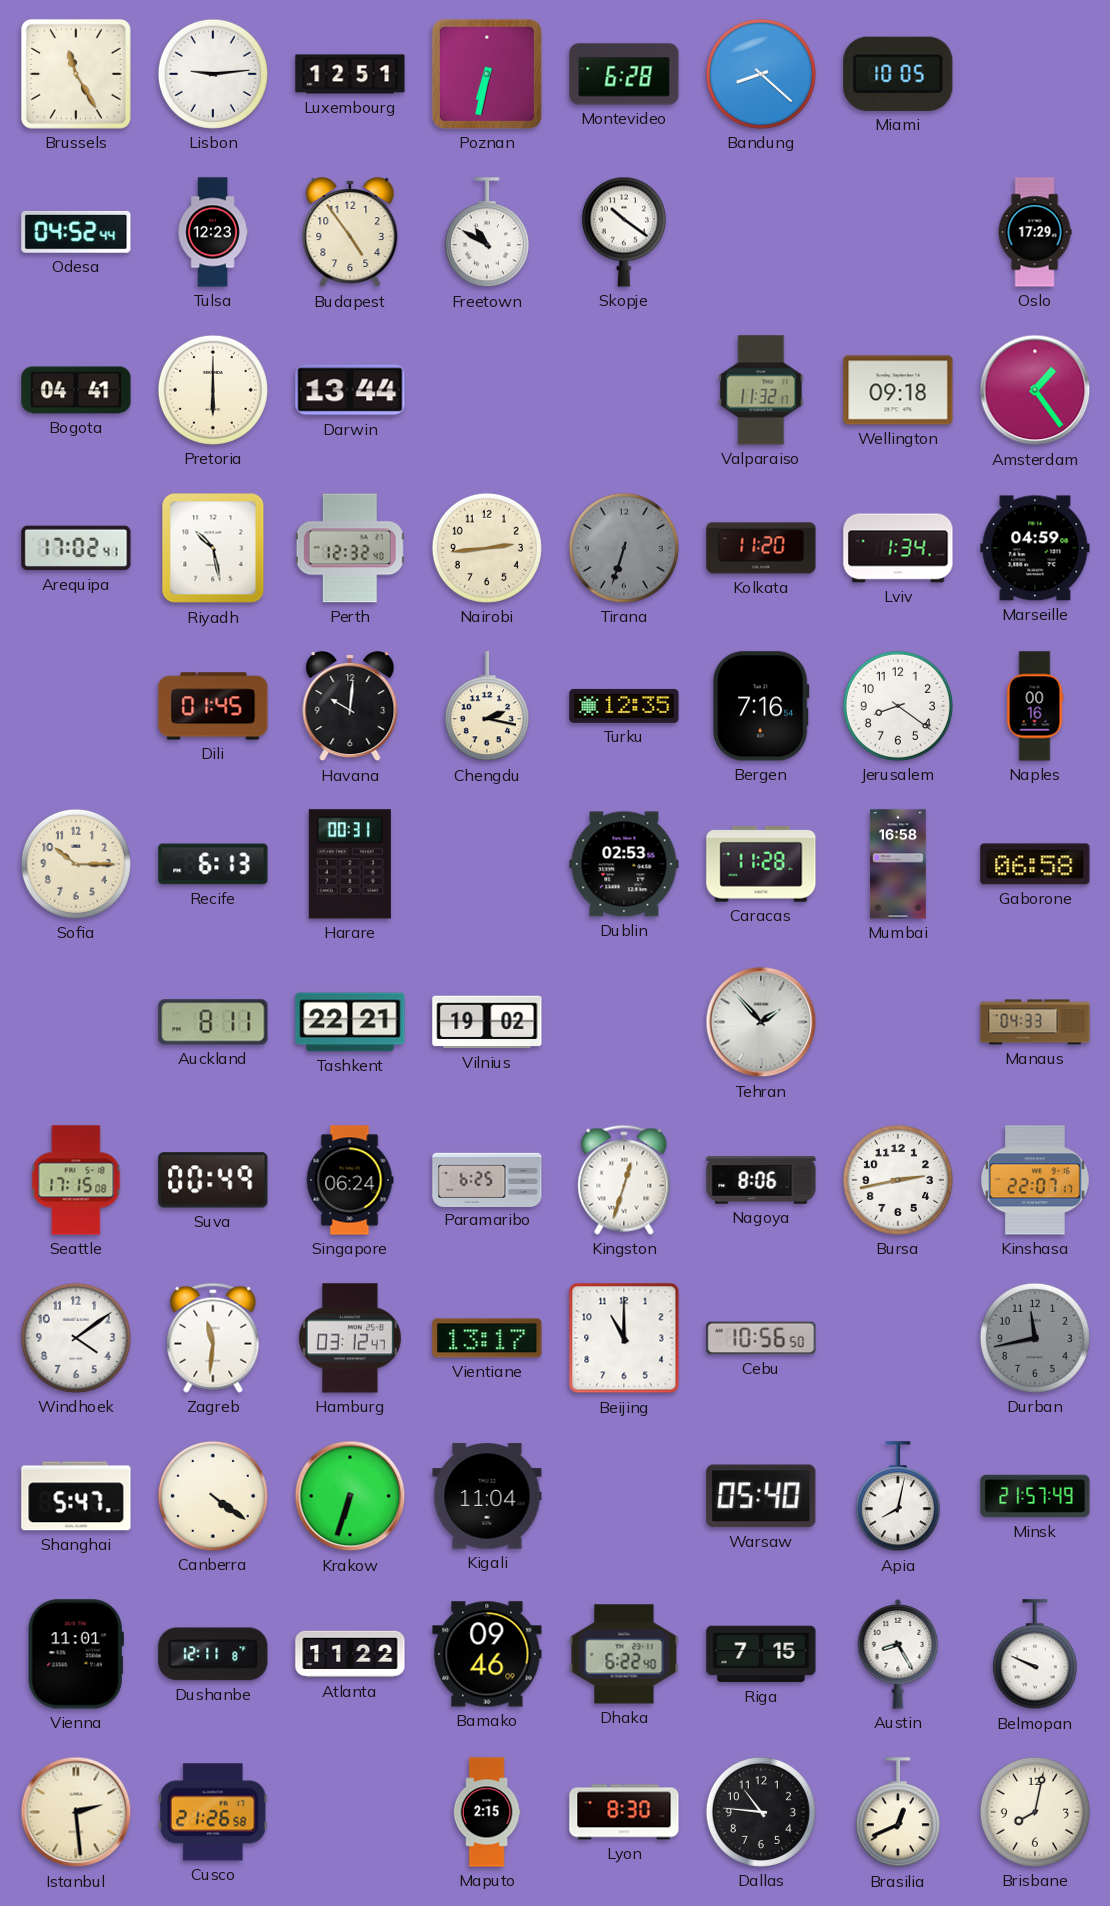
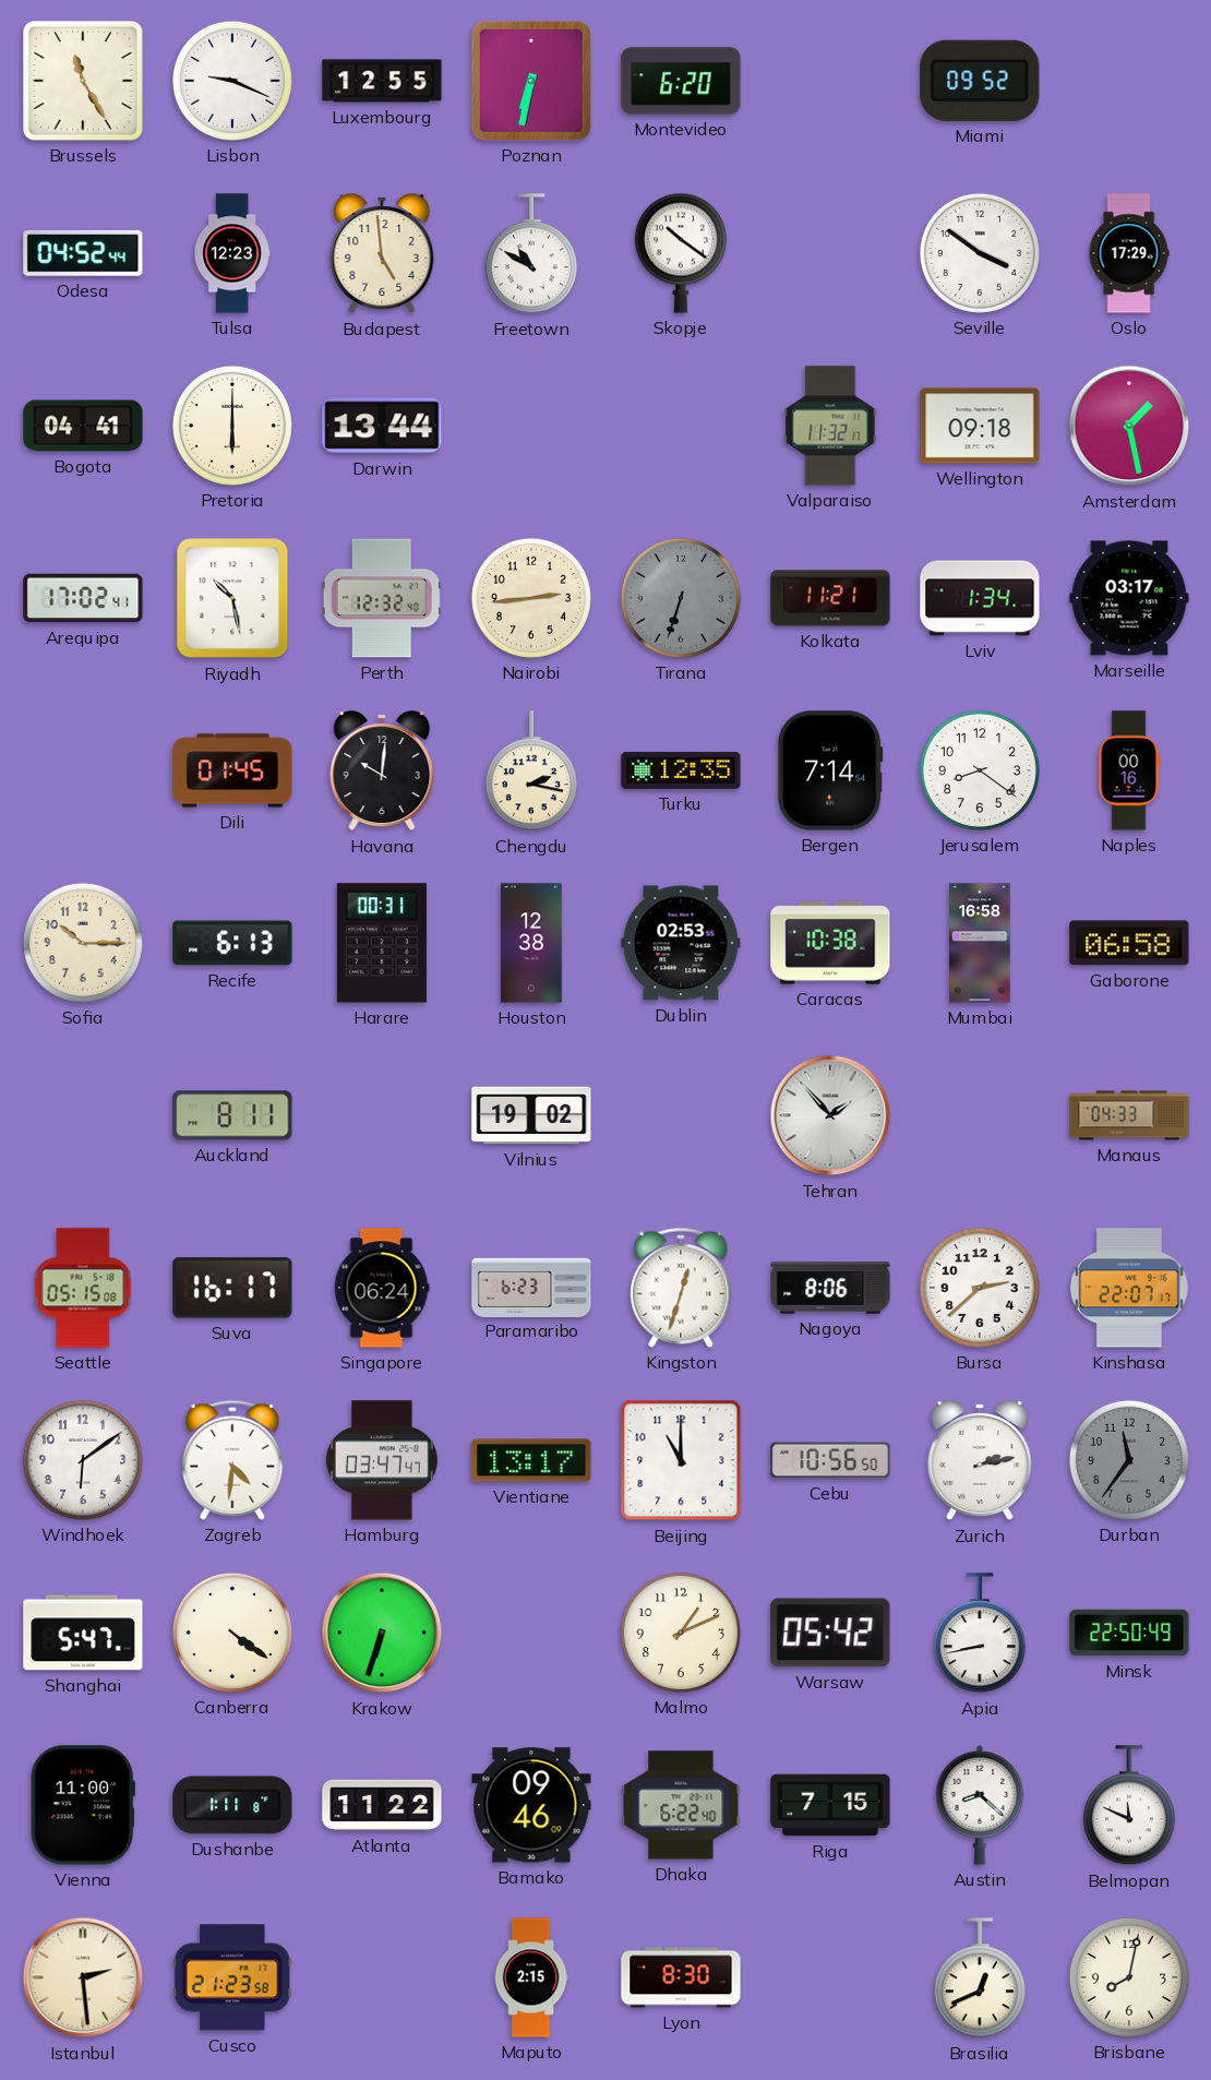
Lisbon: 9:14 -> 9:19 (232, 81)
Luxembourg: 12:51 -> 12:55 (382, 81)
Montevideo: 6:28 -> 6:20 (681, 81)
Bandung: 8:22 -> none (761, 74)
Miami: 10:05 -> 09:52 (980, 81)
Budapest: 4:54 -> 4:59 (382, 254)
Seville: none -> 3:51 (980, 253)
Amsterdam: 1:24 -> 1:28 (1129, 426)
Kolkata: 11:20 -> 11:21 (830, 598)
Marseille: 04:59 -> 03:17 (1129, 598)
Bergen: 7:16 -> 7:14 (830, 770)
Houston: none -> 12:38 (532, 943)
Caracas: 11:28 -> 10:38 (830, 944)
Tashkent: 22:21 -> none (350, 1022)
Seattle: 17:15 -> 05:15 (83, 1288)
Suva: 00:49 -> 16:17 (232, 1288)
Paramaribo: 6:25 -> 6:23 (531, 1287)
Bursa: 2:43 -> 2:38 (980, 1288)
Windhoek: 4:09 -> 6:09 (83, 1460)
Zagreb: 11:31 -> 4:31 (232, 1460)
Hamburg: 03:12 -> 03:47 (382, 1460)
Zurich: none -> 2:13 (980, 1461)
Durban: 11:43 -> 11:36 (1129, 1460)
Kigali: 11:04 -> none (487, 1496)
Malmo: none -> 1:11 (681, 1633)
Warsaw: 05:40 -> 05:42 (830, 1633)
Apia: 8:02 -> 8:43 (980, 1634)
Minsk: 21:57 -> 22:50 (1129, 1633)
Vienna: 11:01 -> 11:00 (83, 1805)
Dushanbe: 12:11 -> 1:11 (232, 1805)
Austin: 8:25 -> 8:22 (980, 1805)
Belmopan: 9:49 -> 11:49 (1129, 1806)
Cusco: 21:26 -> 21:23 (232, 1977)
Dallas: 10:46 -> none (761, 1812)
